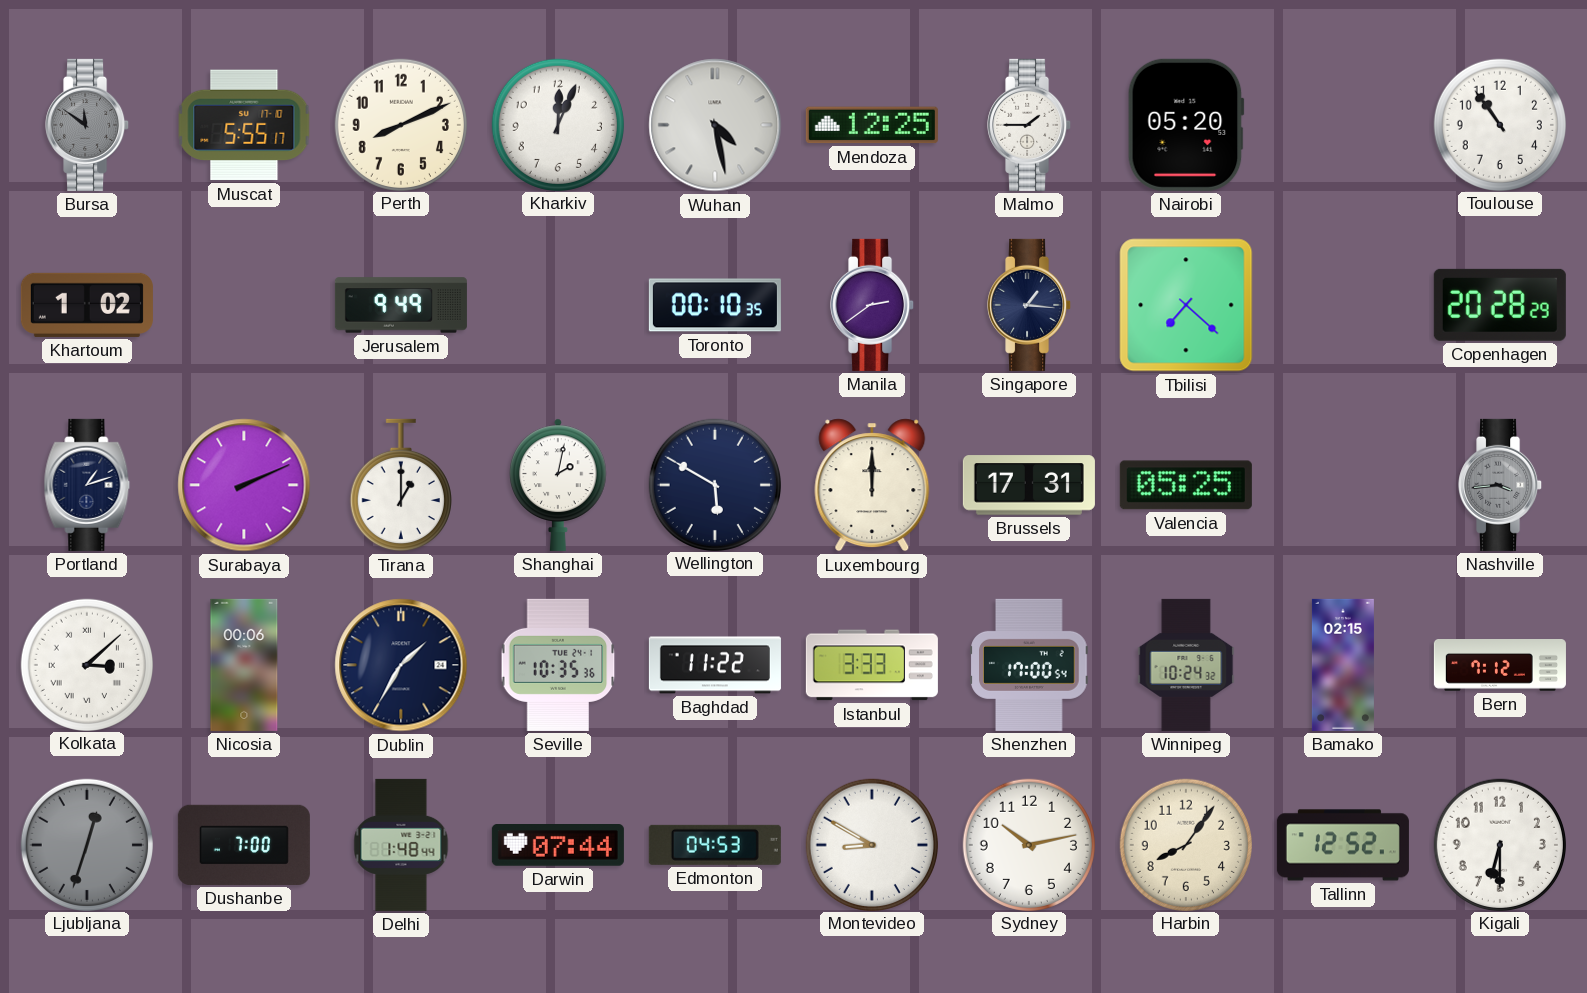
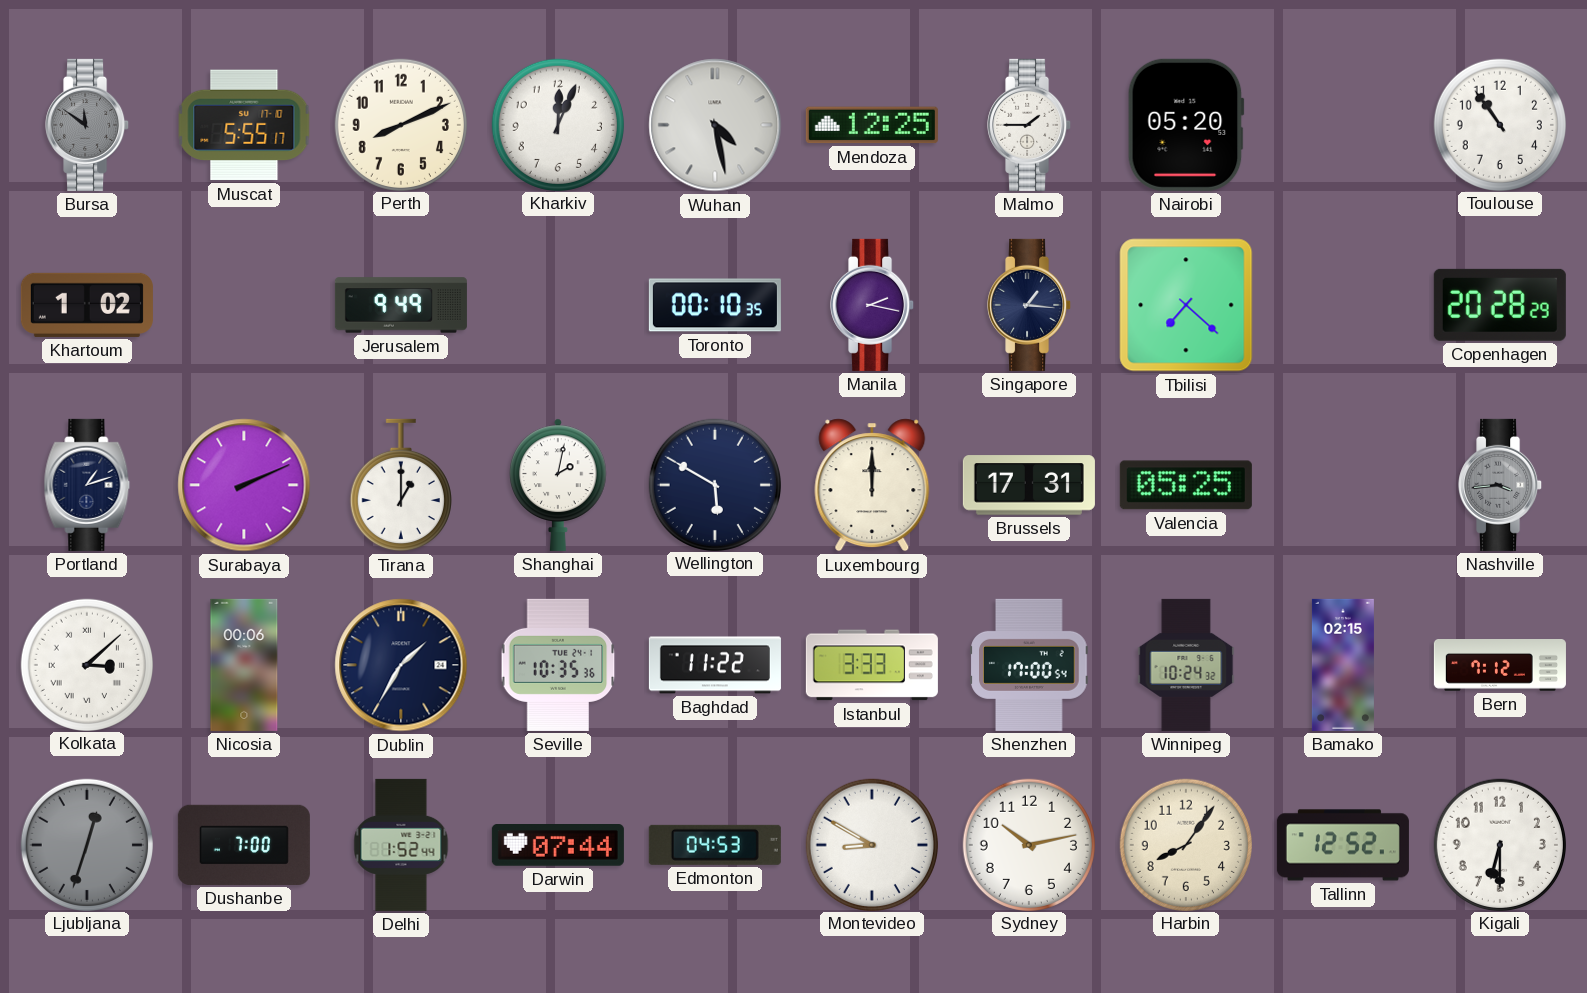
Manila: 2:39 -> 2:17 (873, 305)
Delhi: 1:48 -> 1:52 (401, 845)
